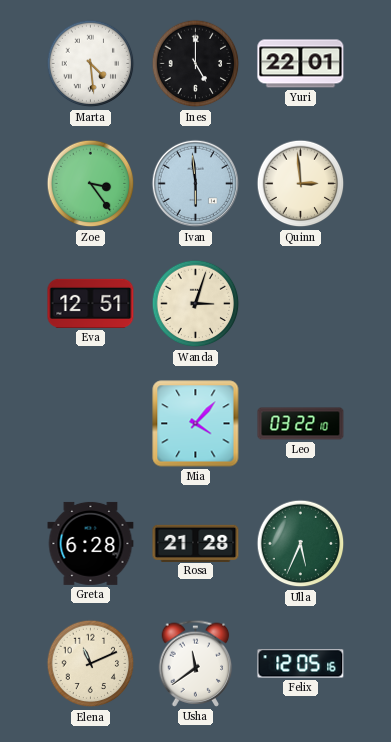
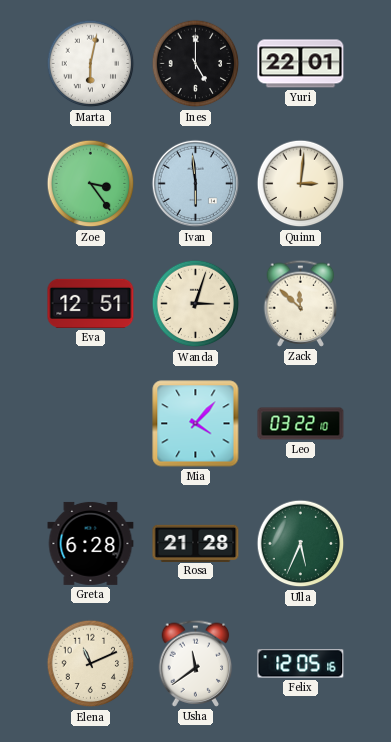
Marta: 4:29 -> 6:02 (91, 64)
Quinn: 2:59 -> 3:01 (301, 184)
Zack: none -> 11:52 (301, 303)
